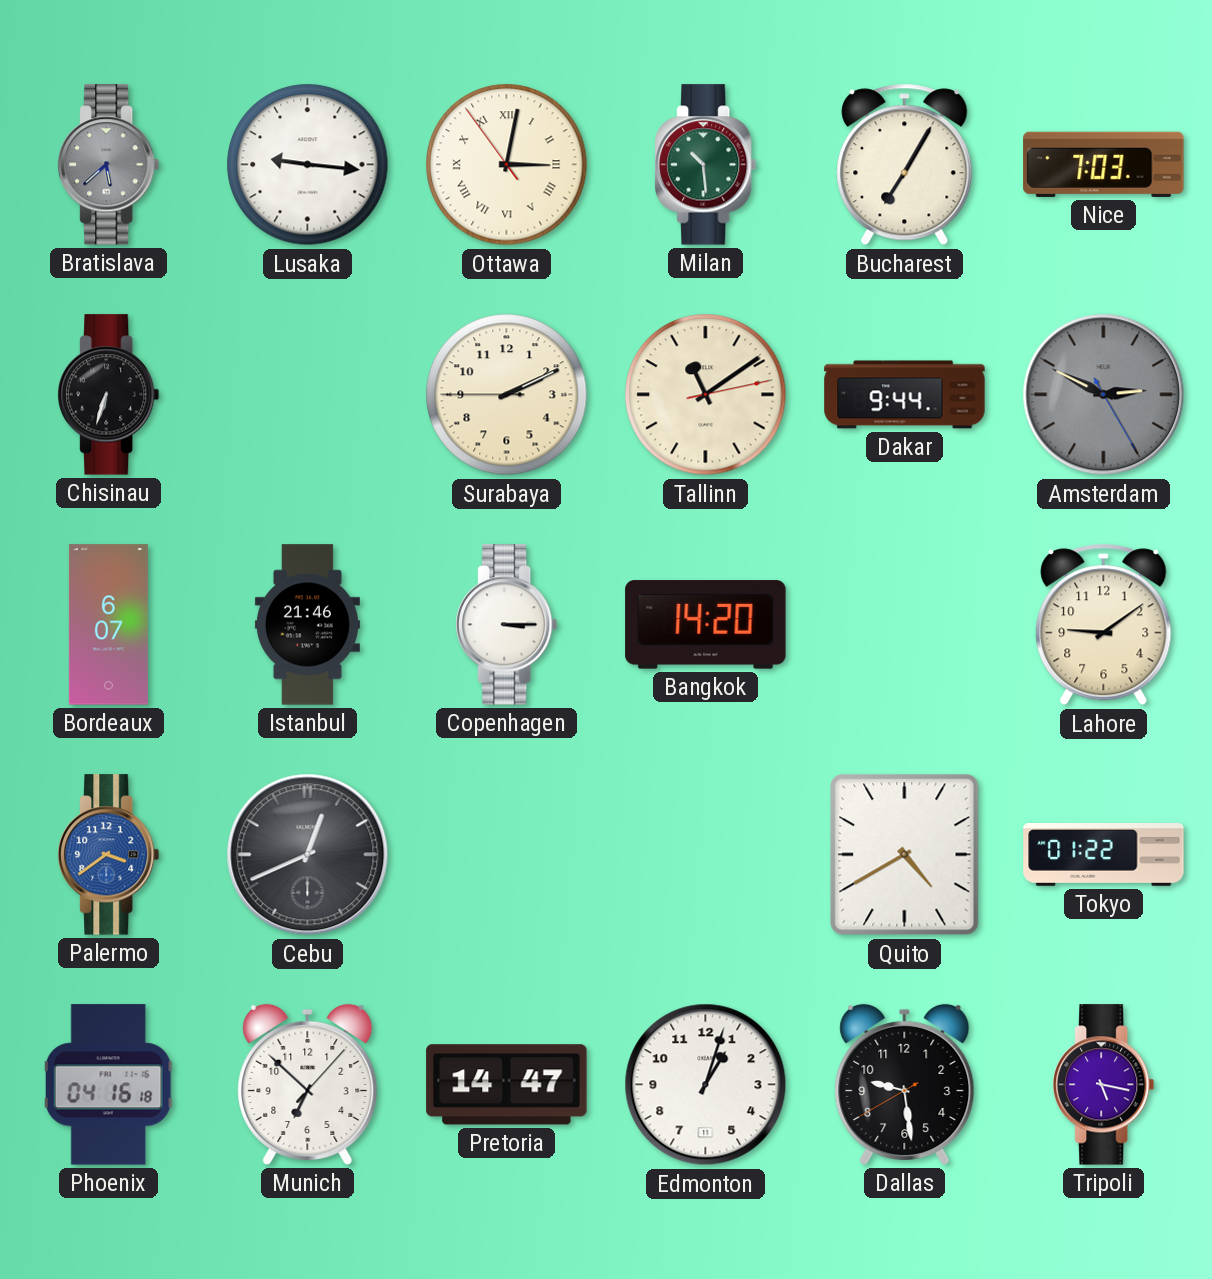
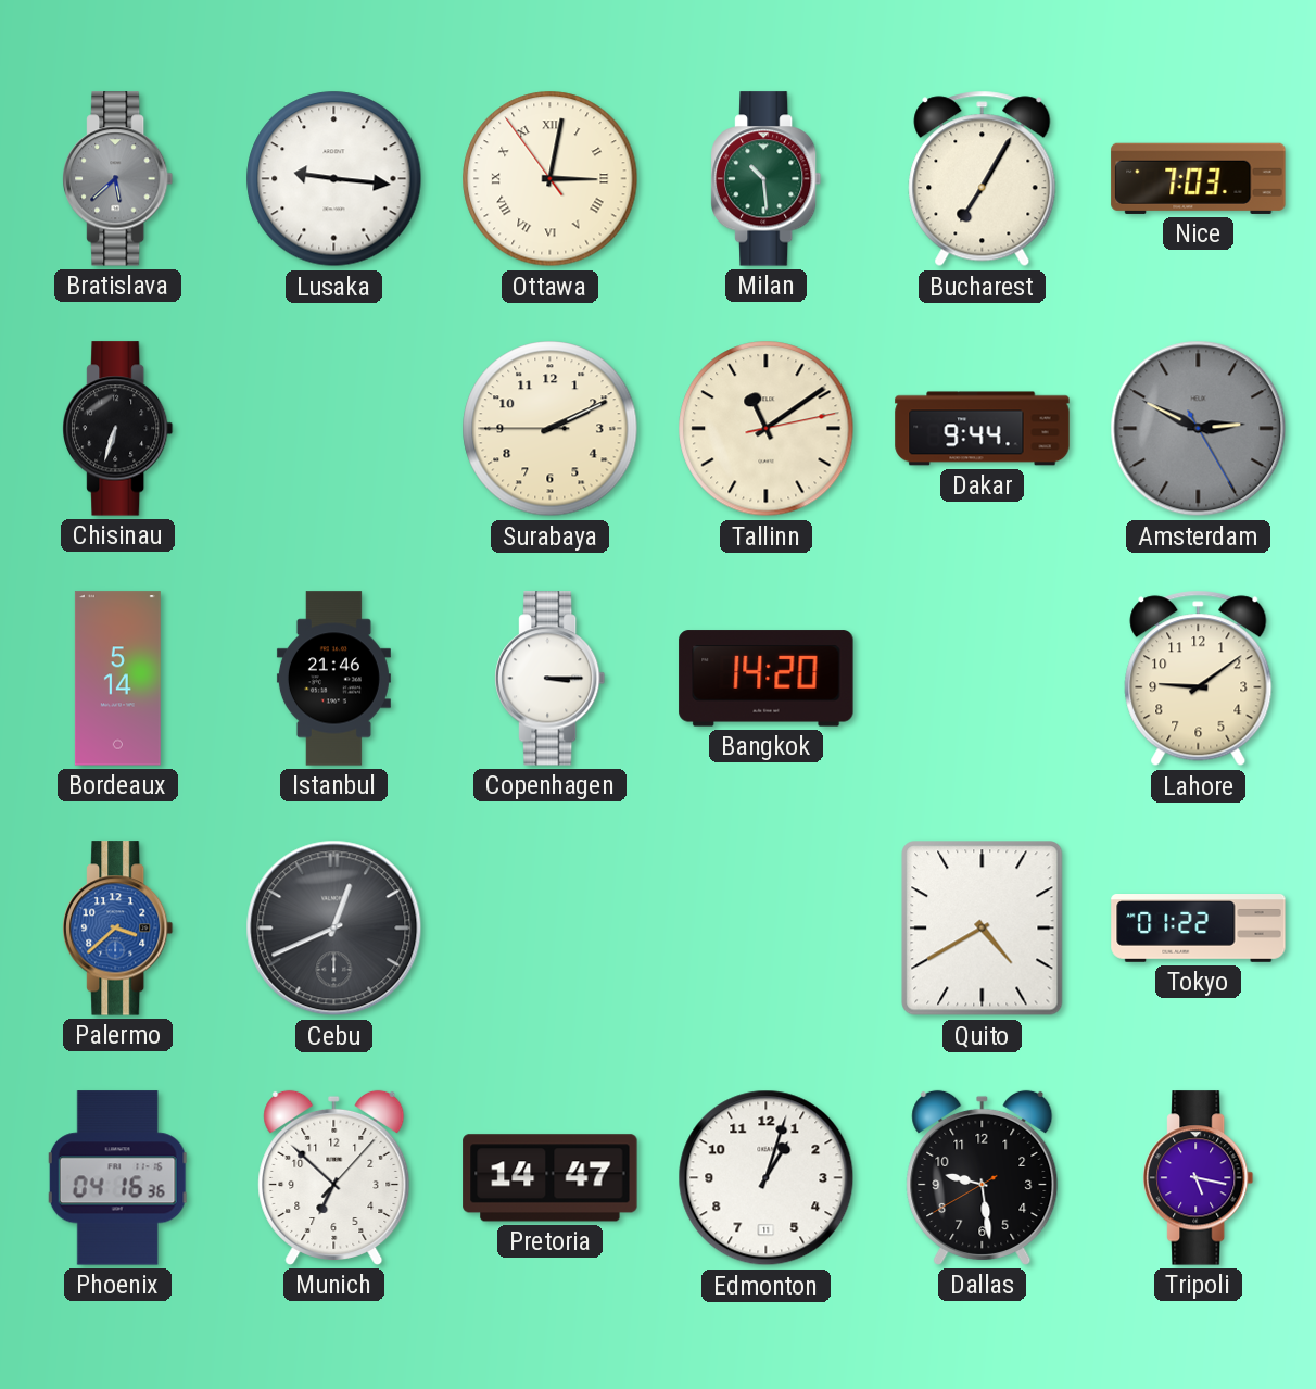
Bordeaux: 6:07 -> 5:14 (117, 679)
Palermo: 3:39 -> 3:38 (118, 929)
Phoenix: 04:16:18 -> 04:16:36 (118, 1178)
